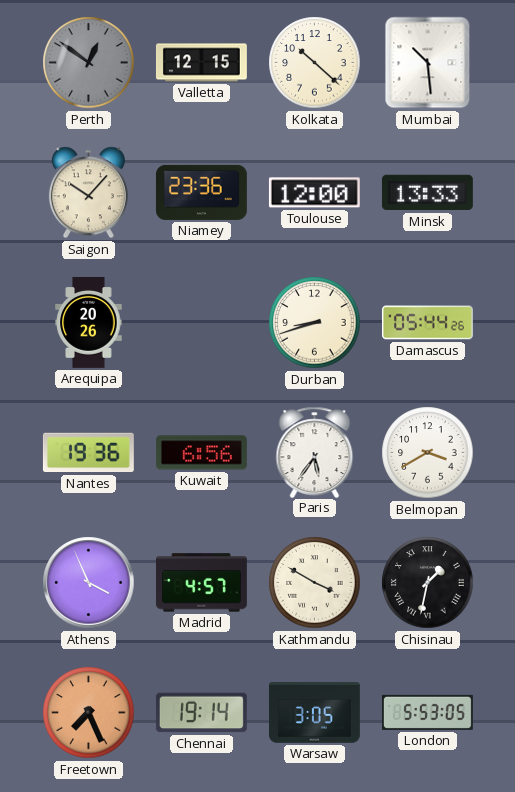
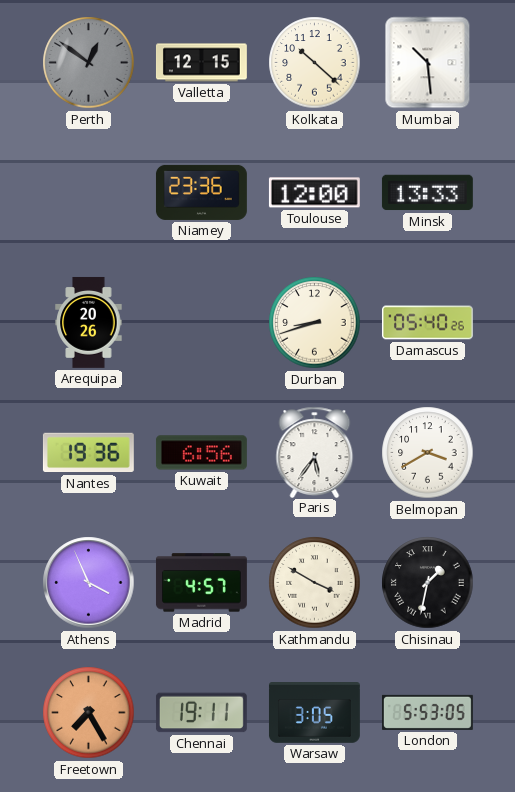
Saigon: 10:07 -> none (88, 193)
Damascus: 05:44 -> 05:40 (427, 323)
Freetown: 7:26 -> 7:25 (89, 713)
Chennai: 19:14 -> 19:11 (201, 713)
